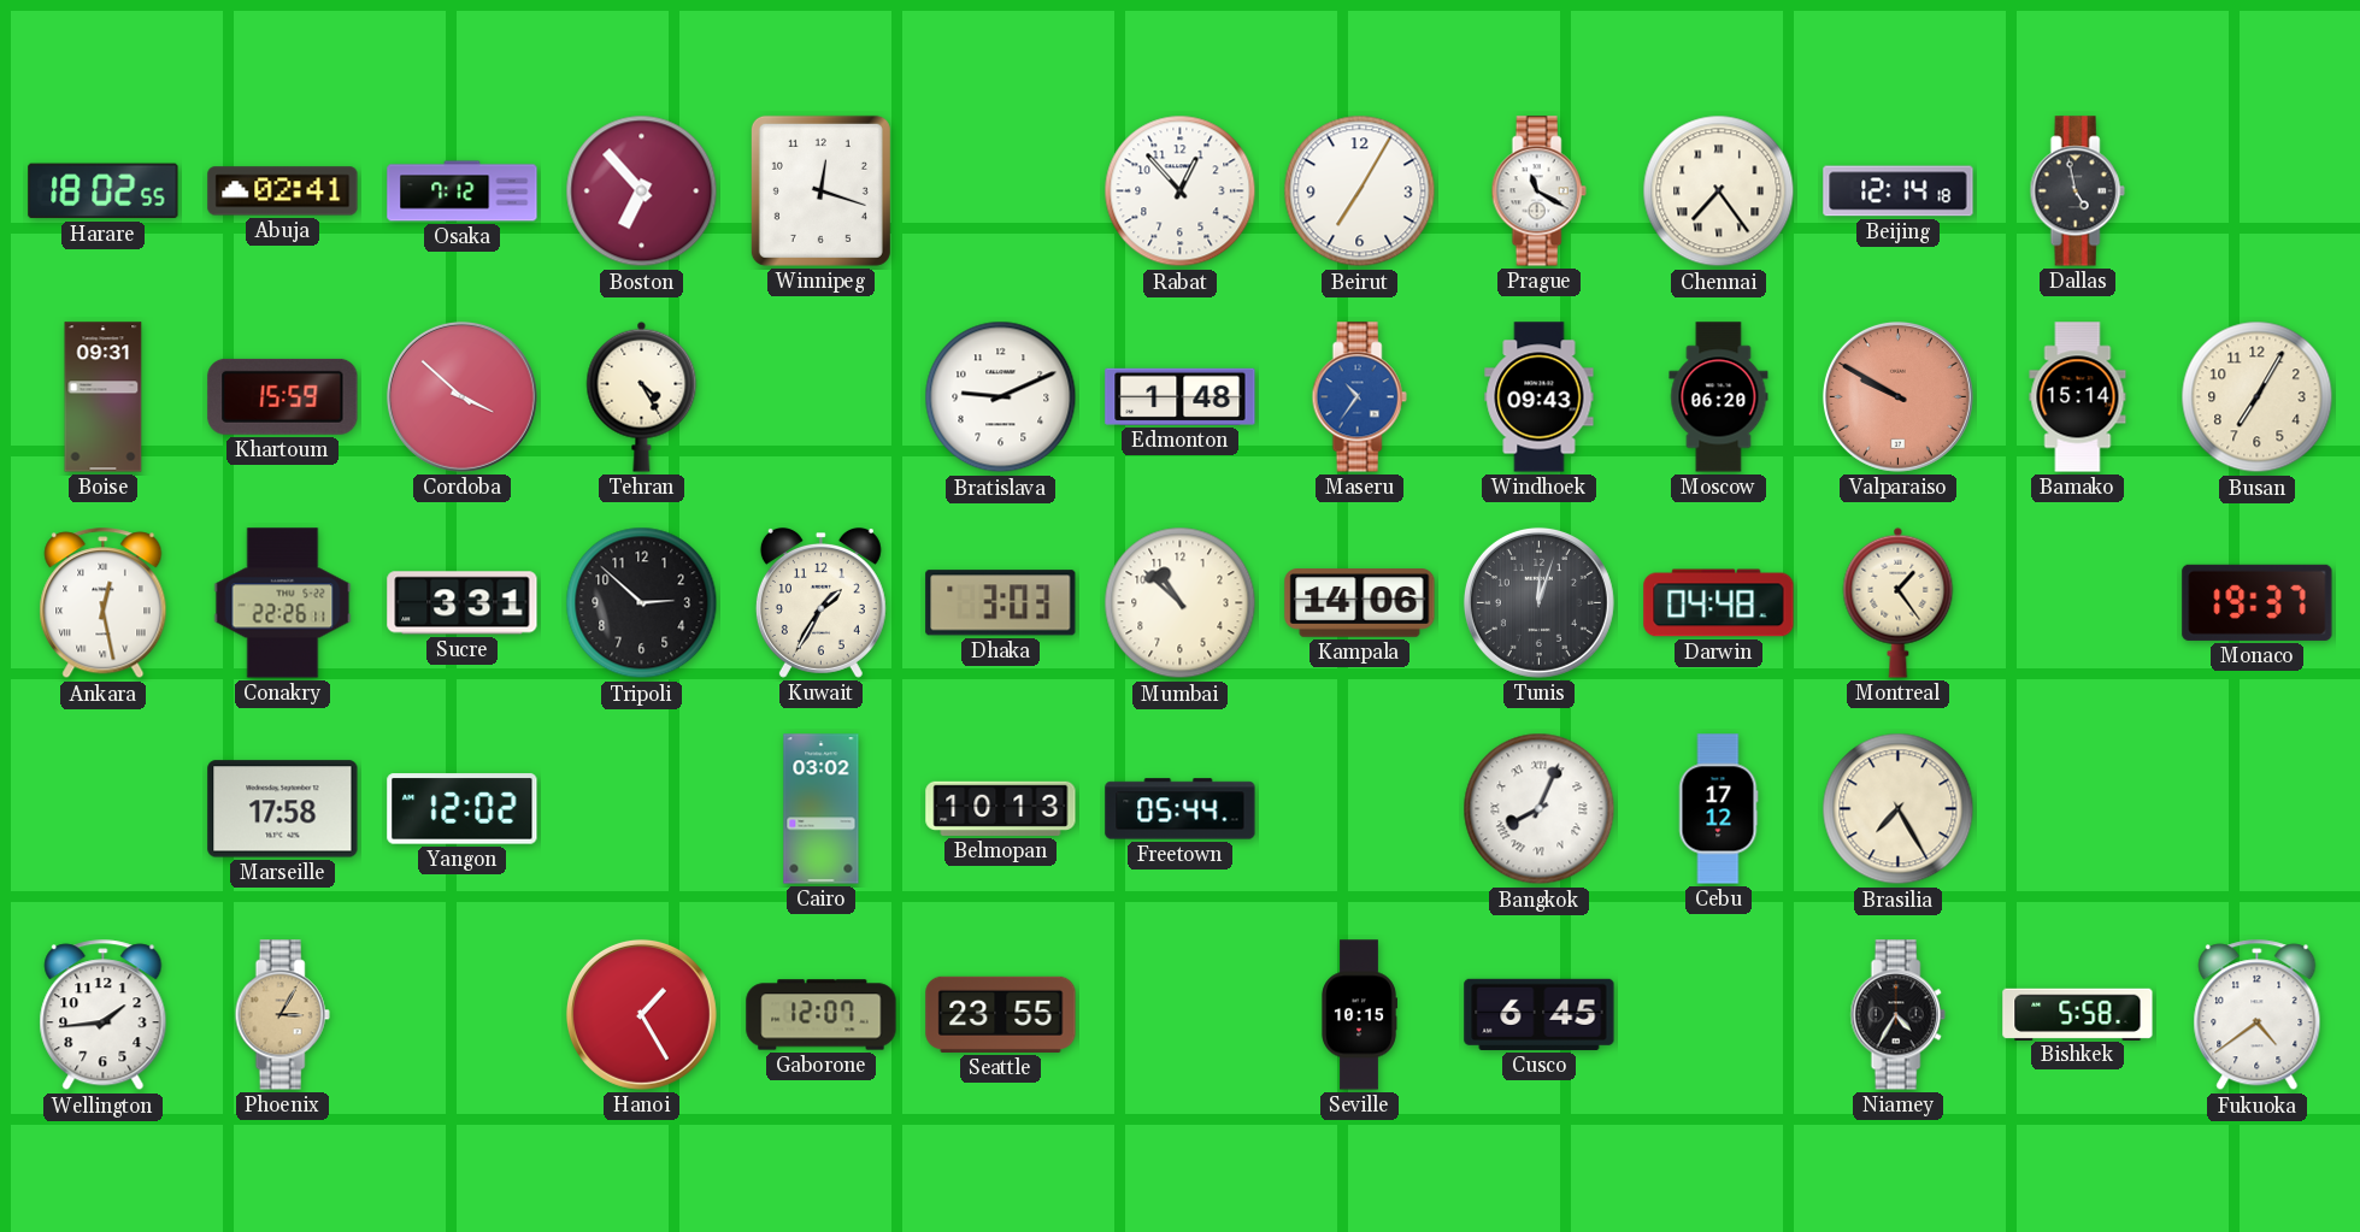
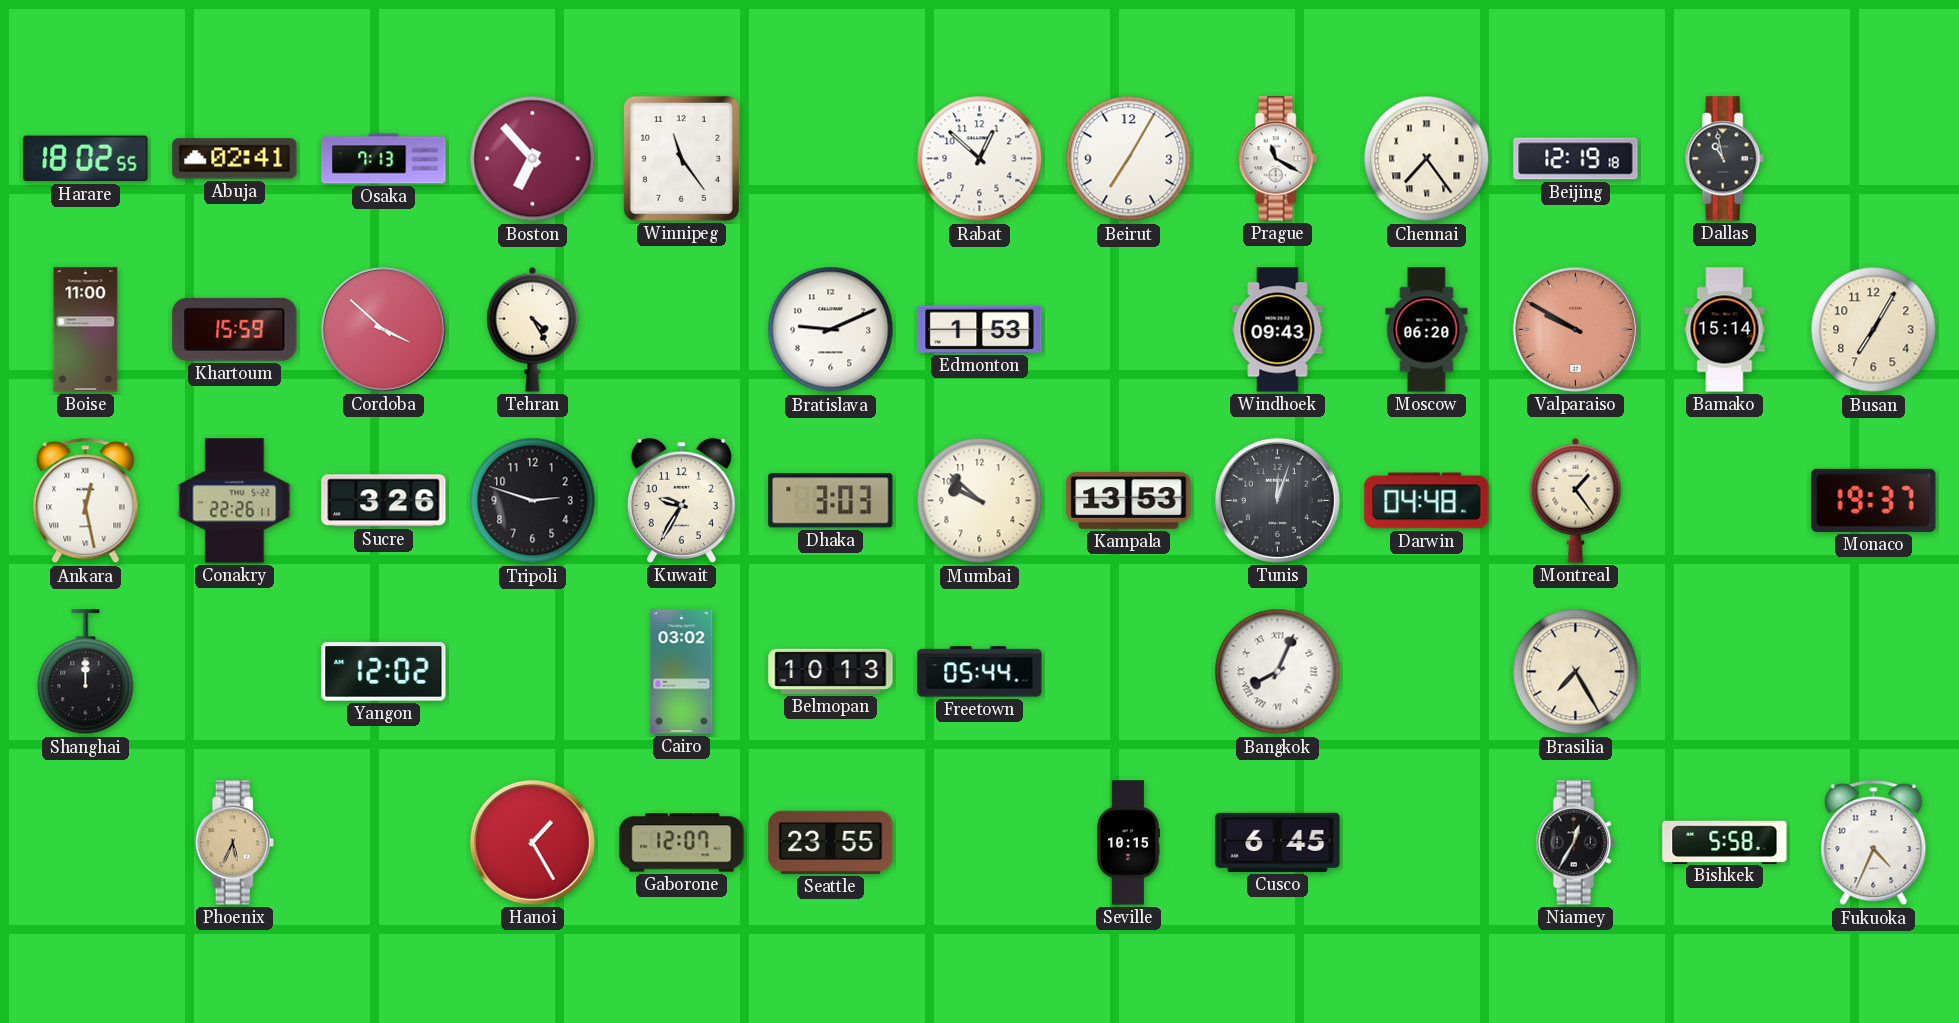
Osaka: 7:12 -> 7:13 (384, 159)
Winnipeg: 12:18 -> 11:24 (681, 158)
Rabat: 12:53 -> 12:52 (980, 159)
Beijing: 12:14 -> 12:19 (1576, 159)
Dallas: 4:58 -> 10:58 (1724, 159)
Boise: 09:31 -> 11:00 (86, 330)
Edmonton: 1:48 -> 1:53 (980, 329)
Maseru: 10:36 -> none (1359, 397)
Sucre: 3:31 -> 3:26 (384, 501)
Tripoli: 2:52 -> 2:48 (533, 501)
Kuwait: 1:35 -> 9:35 (681, 501)
Mumbai: 10:52 -> 9:52 (980, 501)
Kampala: 14:06 -> 13:53 (1129, 501)
Shanghai: none -> 12:00 (86, 672)
Marseille: 17:58 -> none (283, 809)
Cebu: 17:12 -> none (1718, 809)
Wellington: 1:44 -> none (104, 1015)
Phoenix: 3:05 -> 5:34 (234, 843)
Niamey: 4:35 -> 12:35 (1575, 843)
Fukuoka: 4:39 -> 4:34 (1874, 843)
